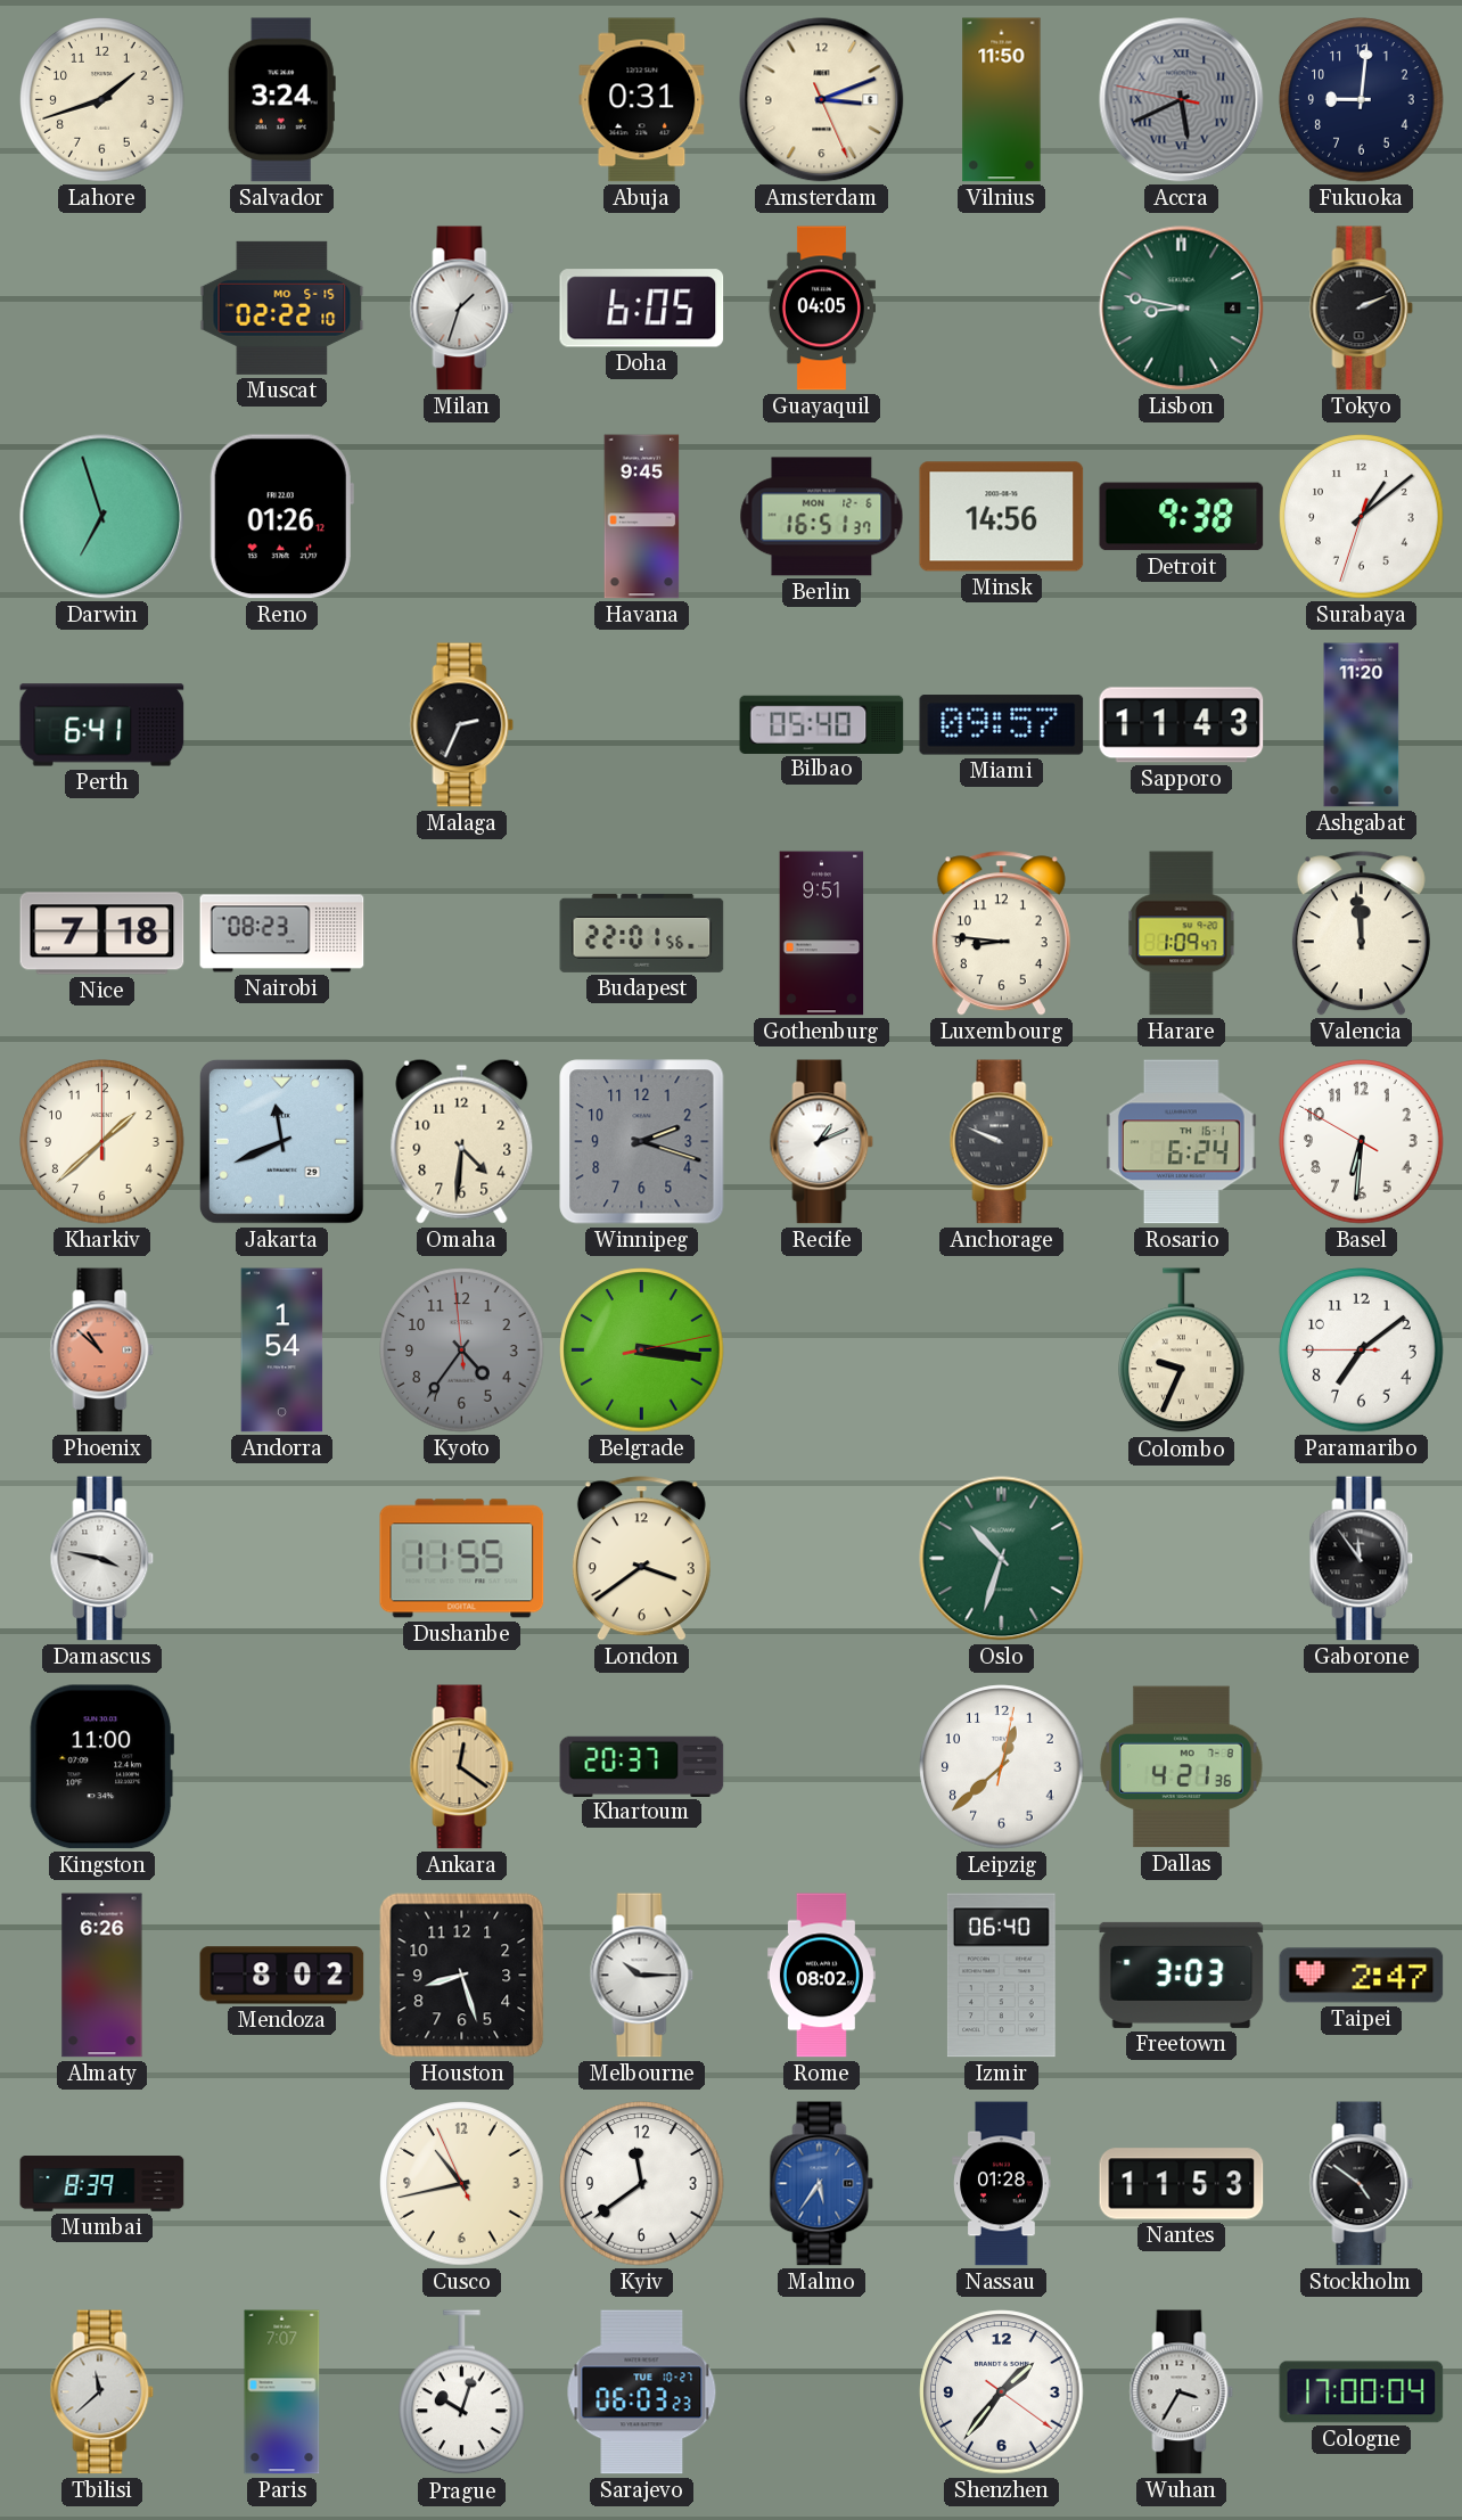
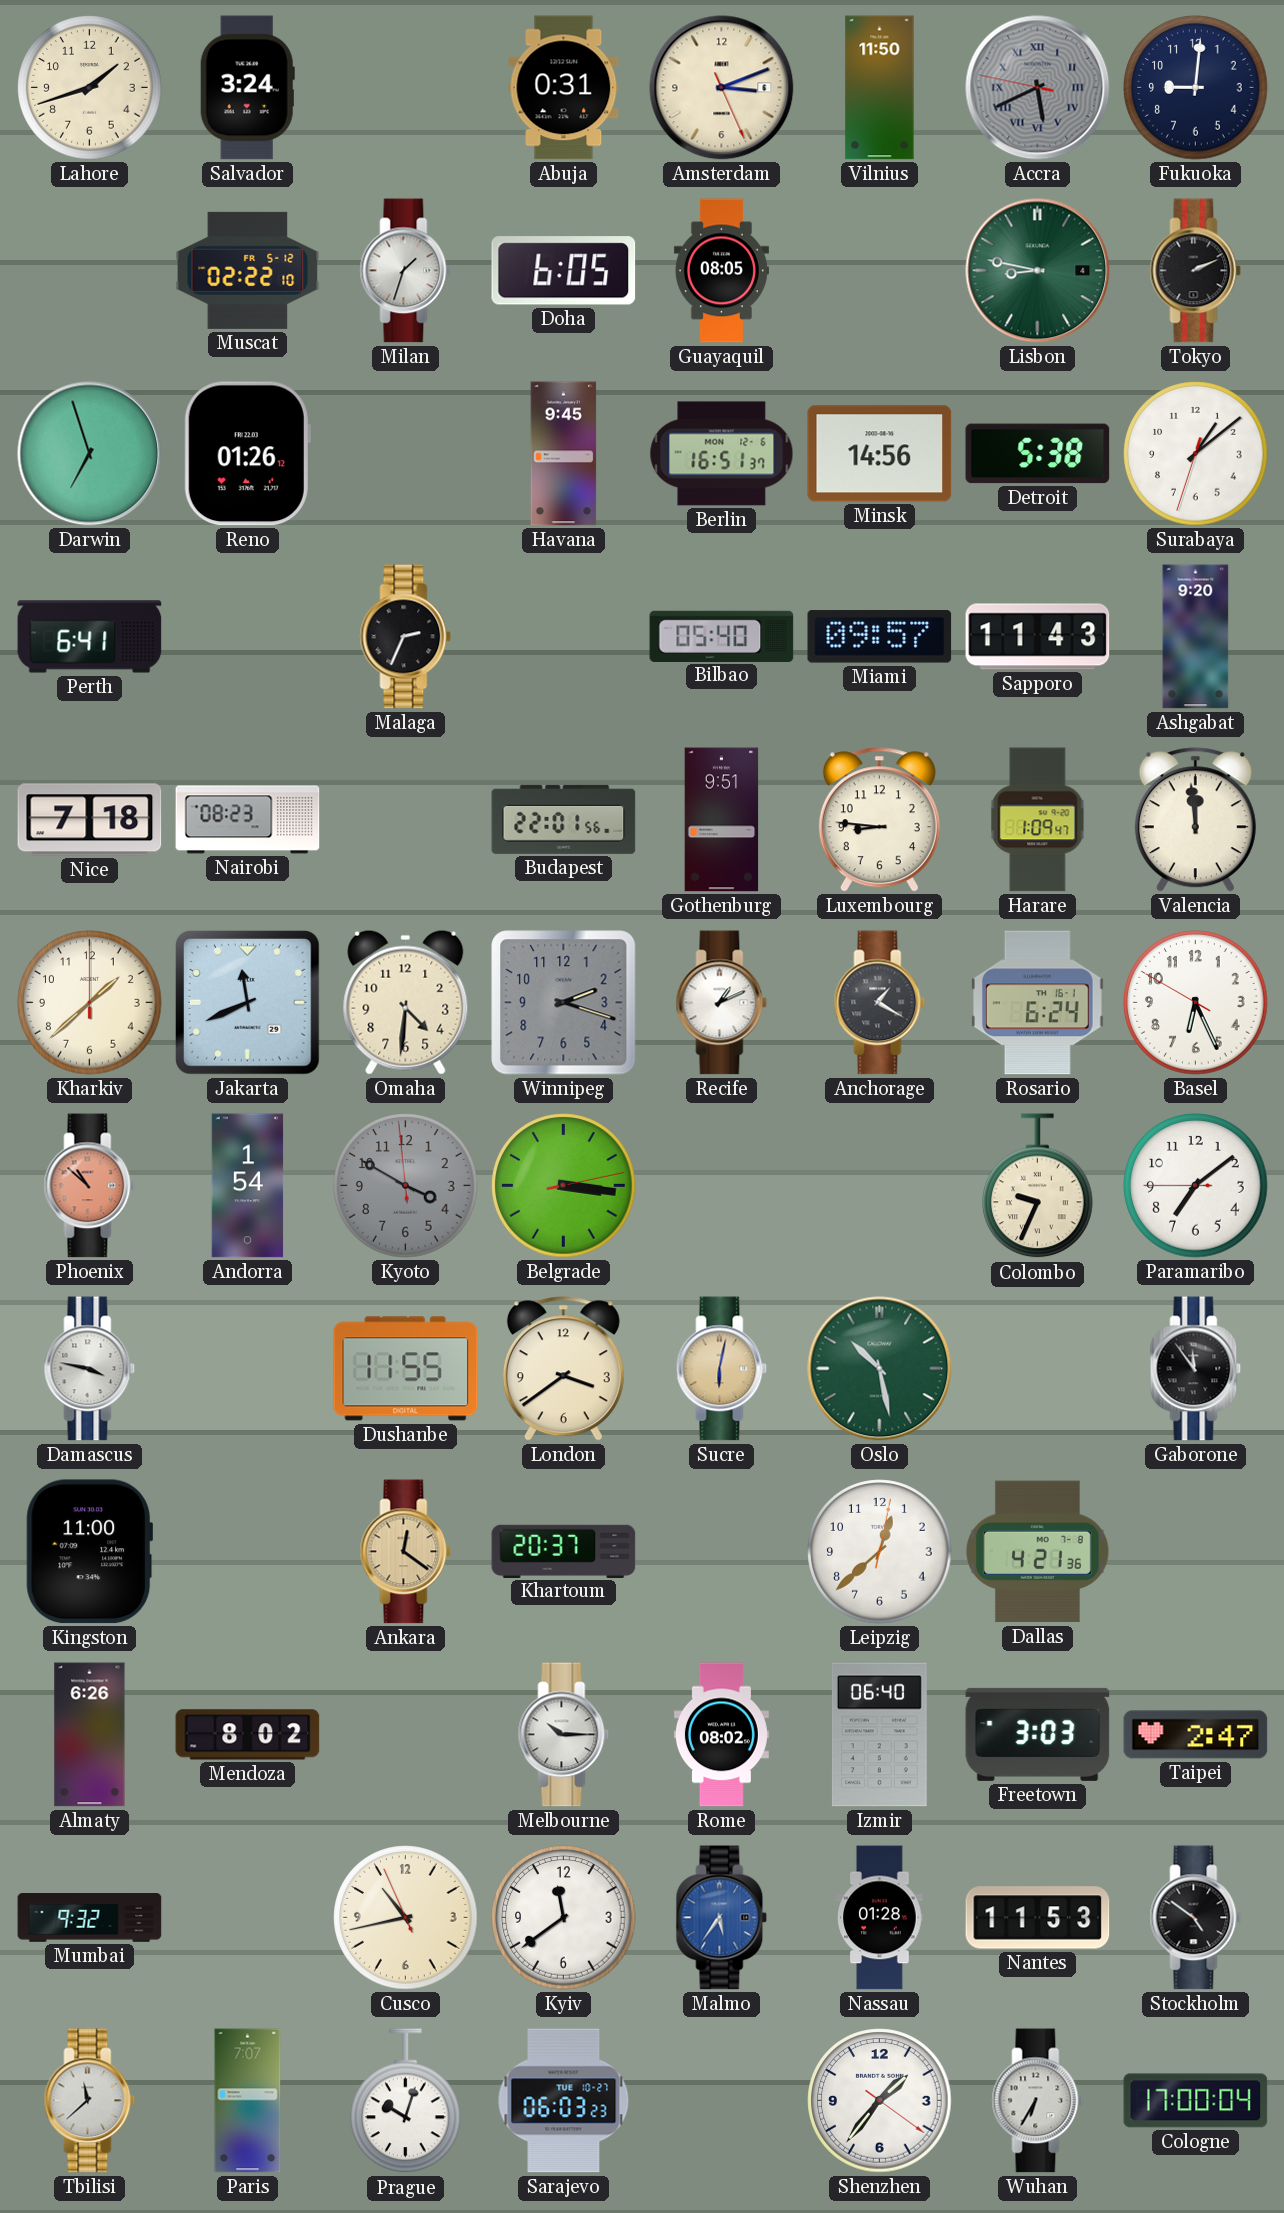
Muscat date: MO 5-15 -> FR 5-12 (248, 270)
Guayaquil: 04:05 -> 08:05 (721, 271)
Detroit: 9:38 -> 5:38 (1038, 454)
Ashgabat: 11:20 -> 9:20 (1196, 637)
Anchorage: 9:49 -> 1:20 (880, 1003)
Basel: 6:30 -> 6:25 (1196, 1003)
Kyoto: 4:35 -> 3:49 (406, 1186)
Sucre: none -> 6:02 (722, 1369)
Oslo: 10:33 -> 10:28 (880, 1369)
Houston: 8:27 -> none (462, 1976)
Mumbai: 8:39 -> 9:32 (90, 1918)
Wuhan: 3:35 -> 6:35 (1038, 2101)
